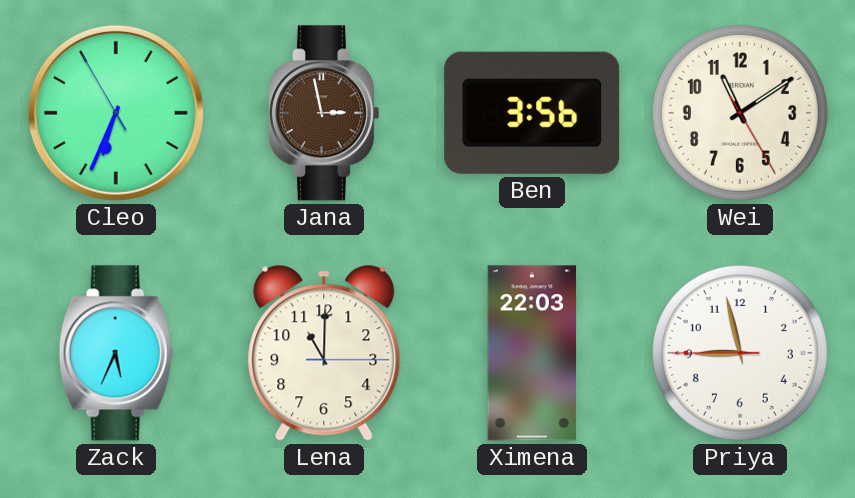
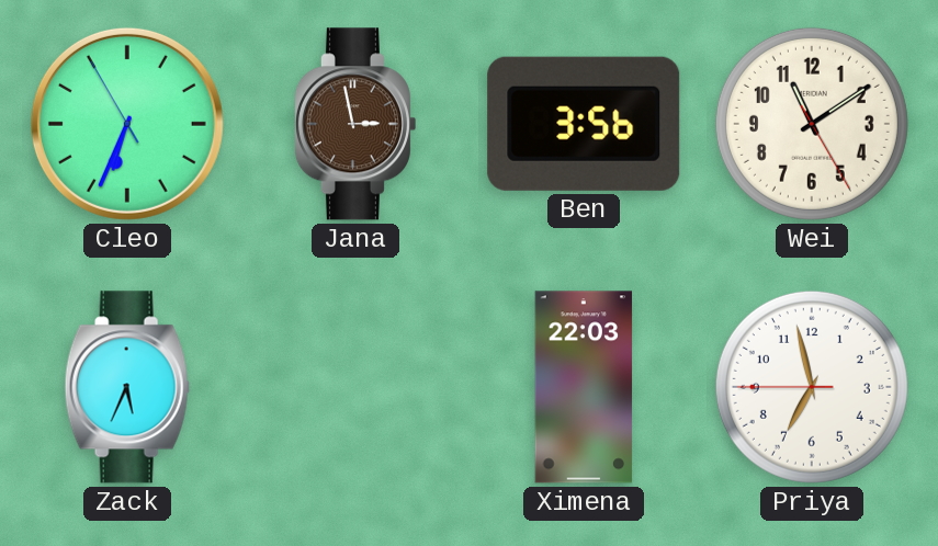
Lena: 11:00 -> none (324, 353)
Priya: 8:57 -> 6:57 (812, 387)
